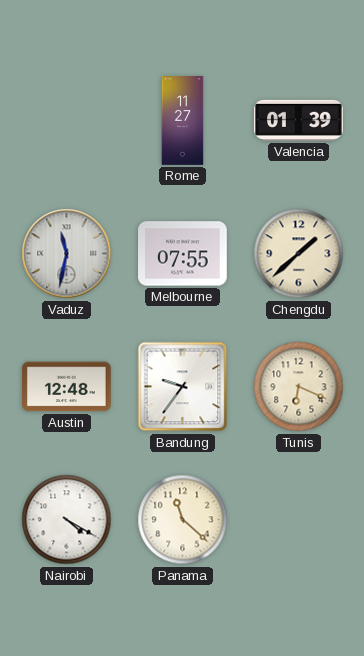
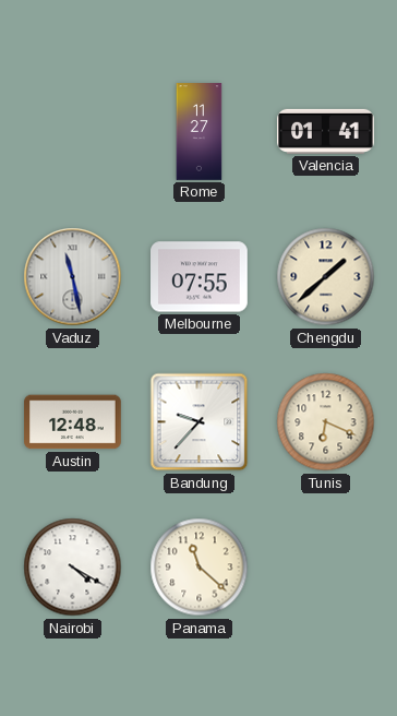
Valencia: 01:39 -> 01:41 (326, 131)
Vaduz: 11:32 -> 11:28 (73, 277)
Bandung: 9:36 -> 9:37 (200, 422)
